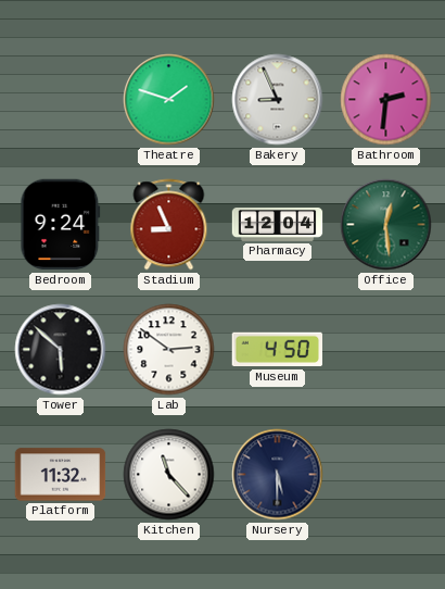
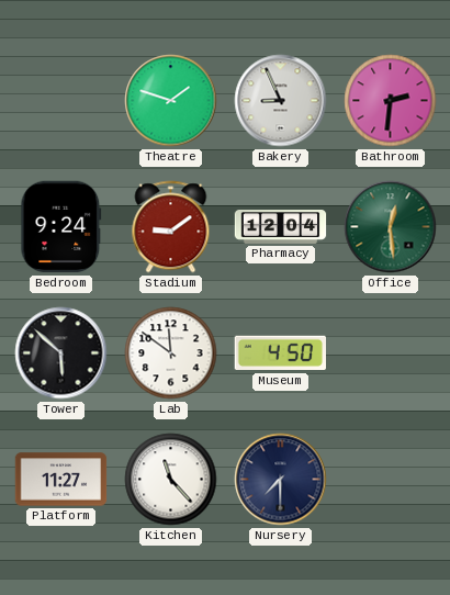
Stadium: 8:56 -> 9:09 (171, 227)
Lab: 2:51 -> 11:51 (171, 353)
Platform: 11:32 -> 11:27 (61, 480)
Nursery: 5:30 -> 7:30 (281, 480)
